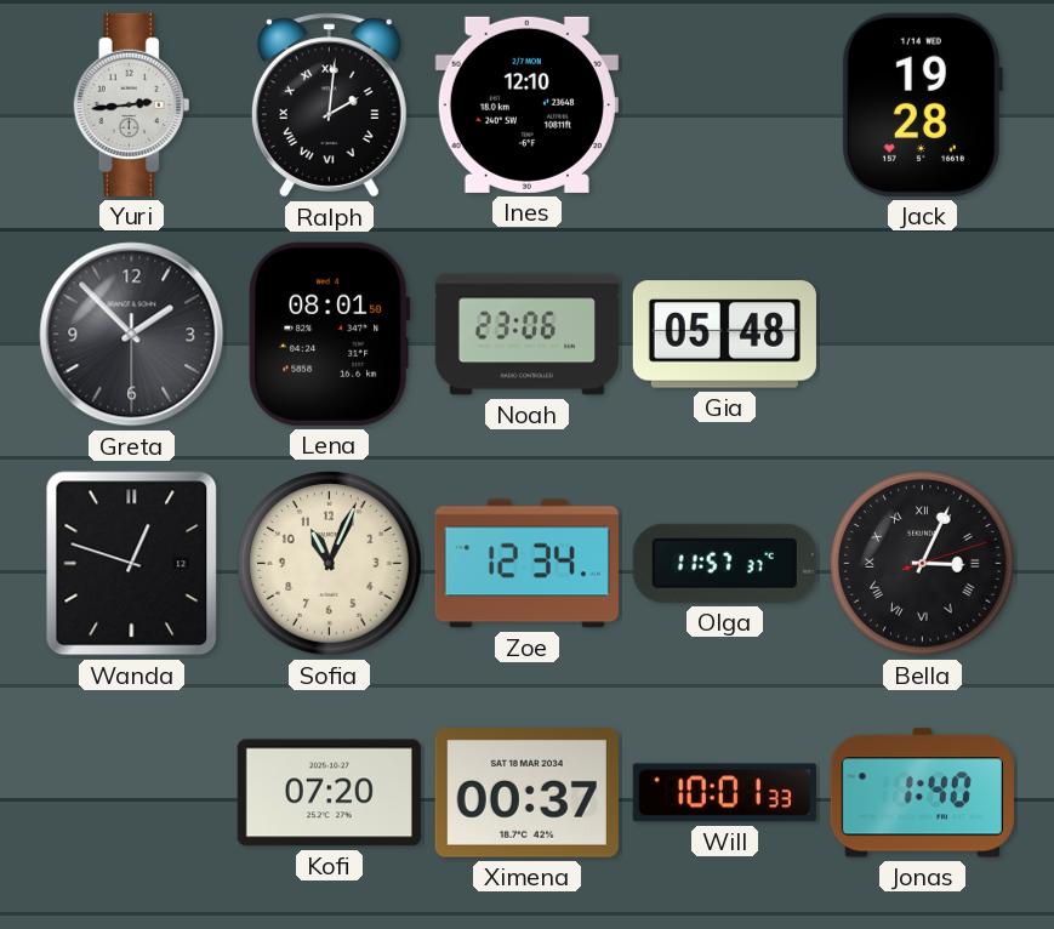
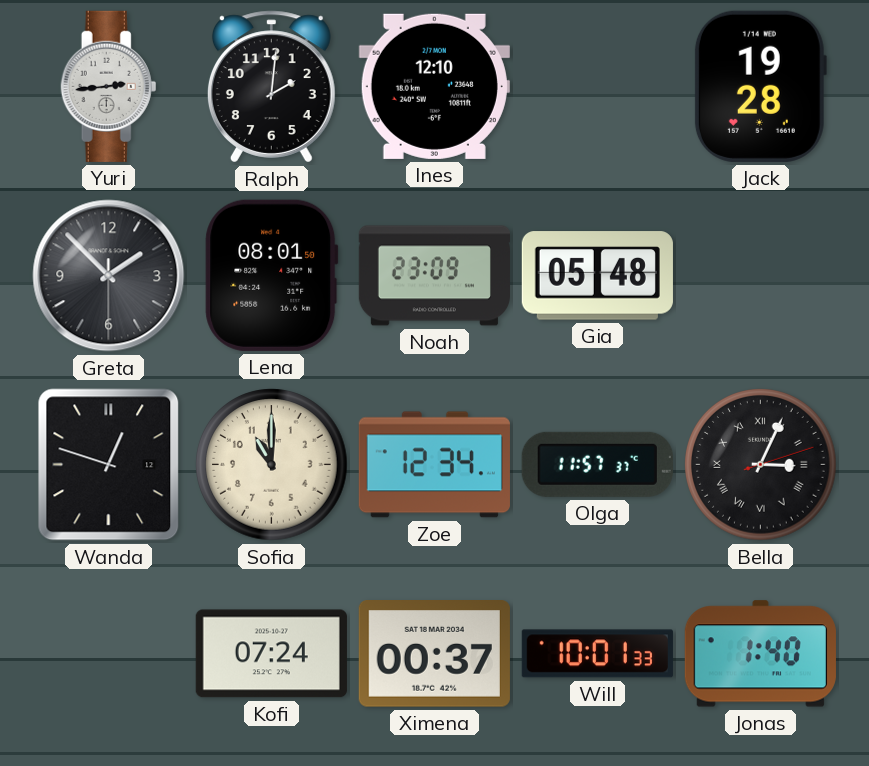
Ralph numerals: Roman -> Arabic (271, 87)
Noah: 23:06 -> 23:09 (434, 276)
Sofia: 11:04 -> 11:00 (272, 465)
Kofi: 07:20 -> 07:24 (271, 654)
